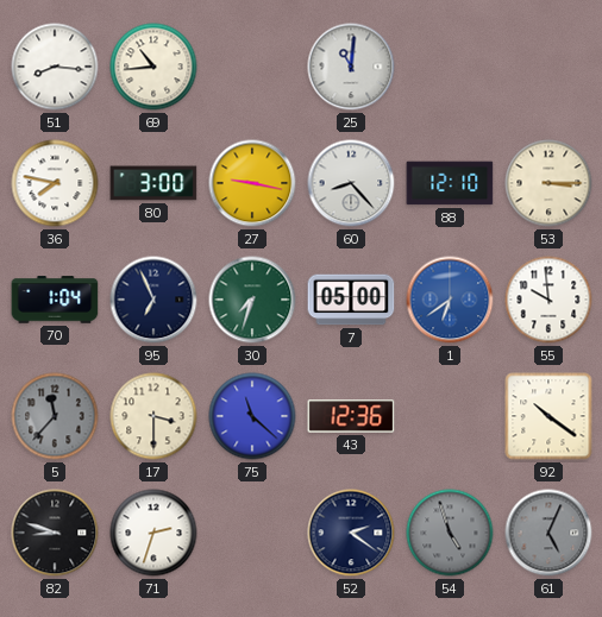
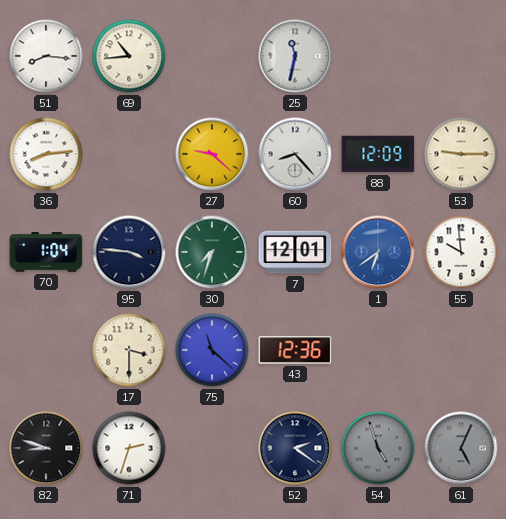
25: 11:01 -> 11:32 (295, 56)
36: 7:47 -> 8:14 (46, 154)
80: 3:00 -> none (153, 183)
27: 9:17 -> 9:22 (212, 154)
88: 12:10 -> 12:09 (378, 154)
53: 3:15 -> 9:15 (461, 154)
95: 6:56 -> 3:46 (129, 252)
7: 05:00 -> 12:01 (295, 252)
5: 11:37 -> none (55, 416)
92: 10:21 -> none (548, 416)
